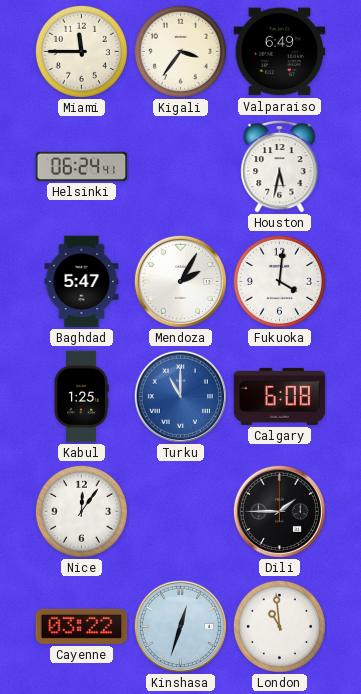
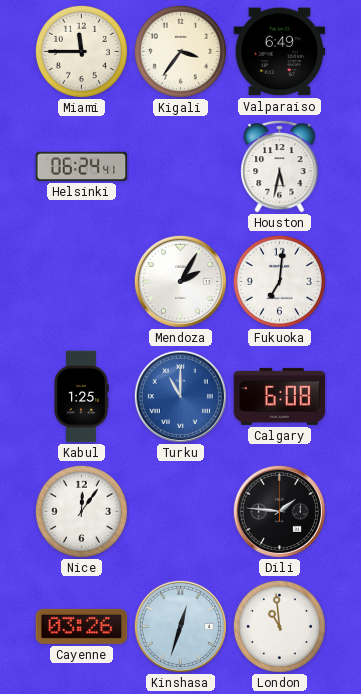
Baghdad: 5:47 -> none (82, 282)
Fukuoka: 4:01 -> 7:01 (279, 281)
Dili: 1:45 -> 1:46 (279, 511)
Cayenne: 03:22 -> 03:26 (82, 626)
